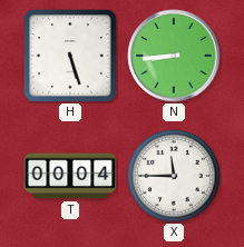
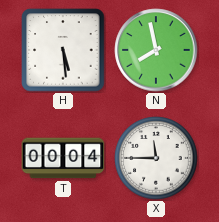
H: 5:27 -> 5:29 (63, 50)
N: 8:44 -> 7:58 (156, 50)
